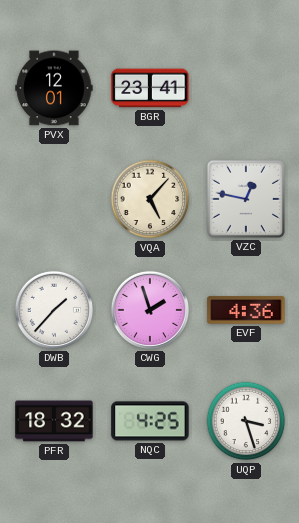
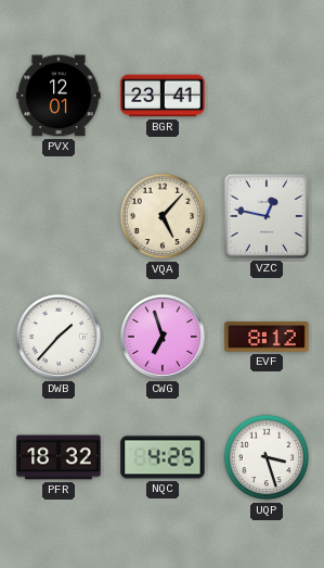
CWG: 1:57 -> 6:57 (163, 337)
EVF: 4:36 -> 8:12 (267, 337)
